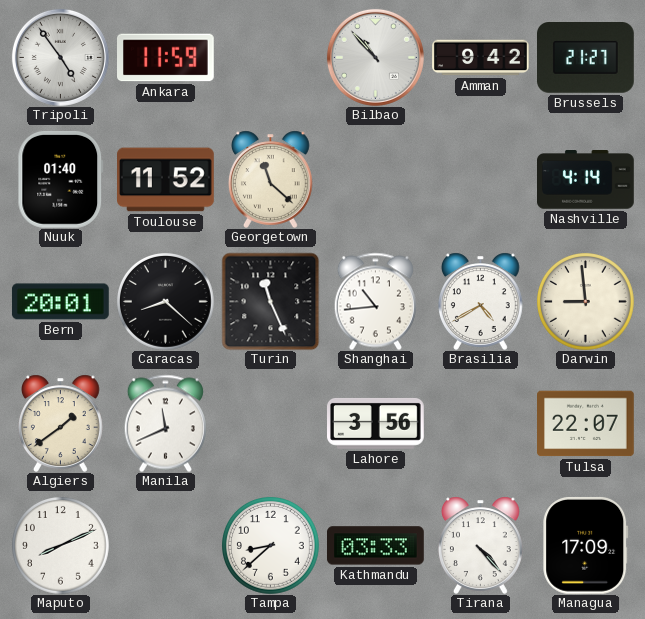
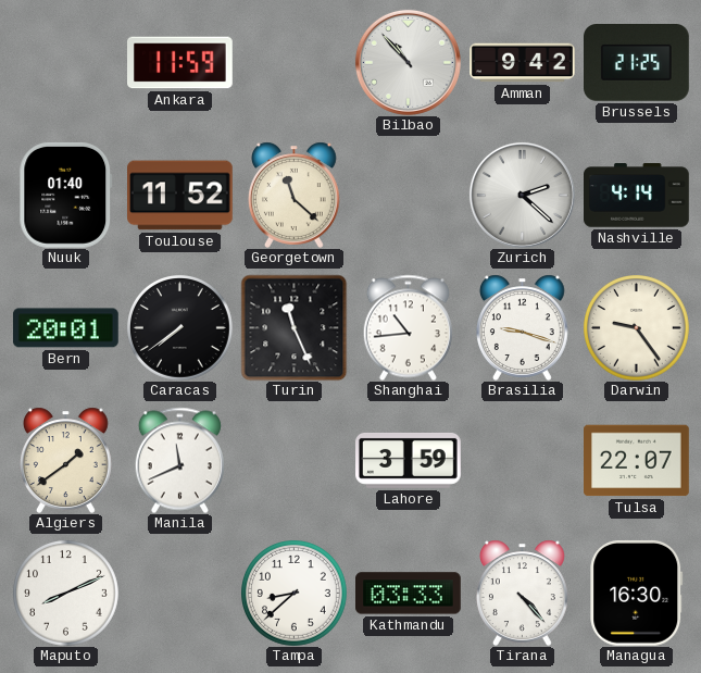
Tripoli: 4:54 -> none (60, 57)
Brussels: 21:27 -> 21:25 (637, 63)
Zurich: none -> 2:22 (522, 195)
Caracas: 8:22 -> 7:39 (180, 328)
Brasilia: 4:40 -> 9:18 (522, 327)
Darwin: 8:59 -> 9:24 (637, 328)
Lahore: 3:56 -> 3:59 (409, 460)
Managua: 17:09 -> 16:30 (637, 593)
